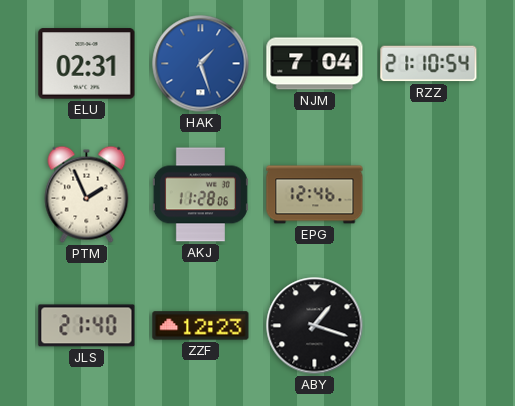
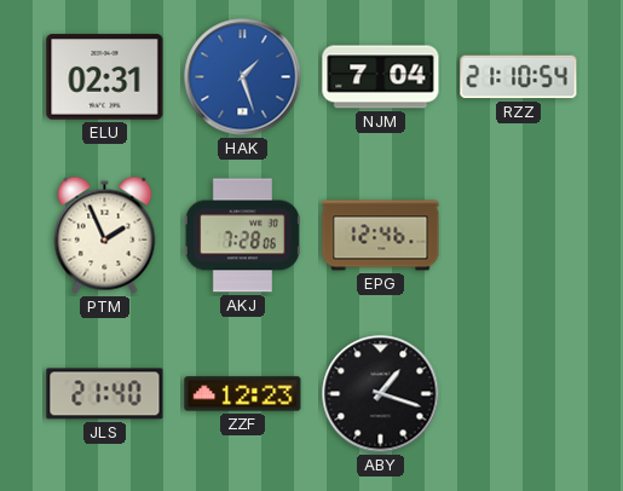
AKJ: 11:28 -> 7:28 (242, 236)
